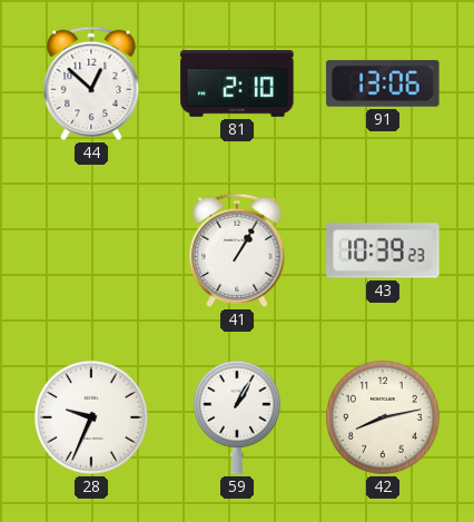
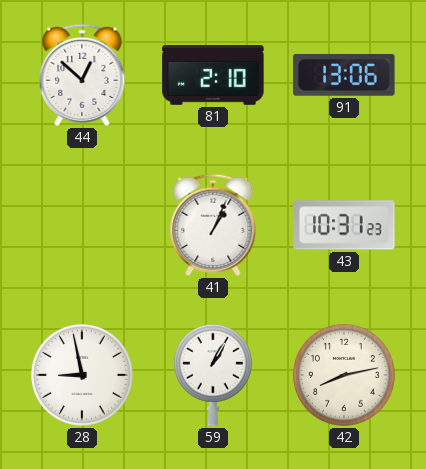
41: 1:05 -> 1:04 (213, 225)
43: 10:39 -> 10:31 (344, 225)
28: 9:34 -> 8:58 (82, 375)
